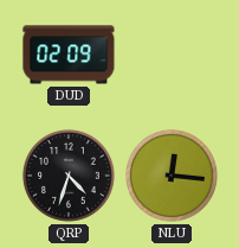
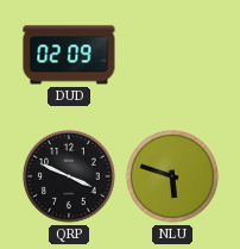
QRP: 4:33 -> 3:49 (69, 176)
NLU: 12:16 -> 5:48 (172, 176)
